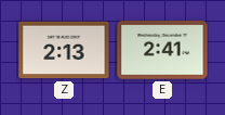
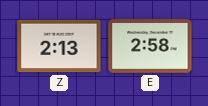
E: 2:41 -> 2:58 (150, 46)
